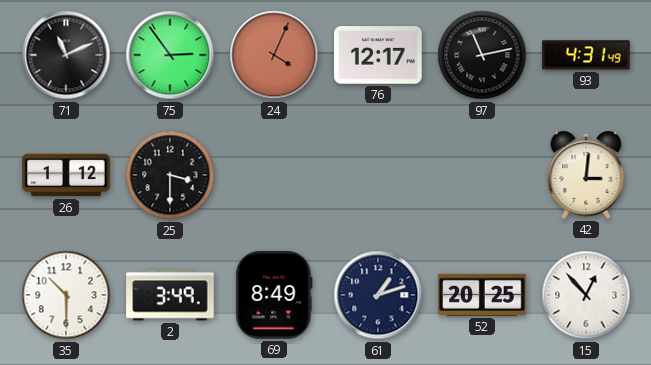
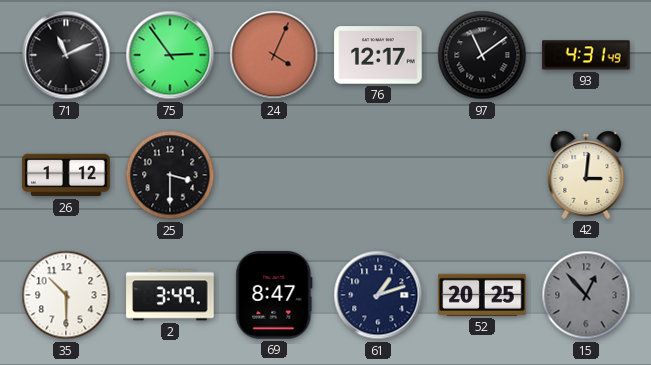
97: 11:13 -> 11:09 (482, 55)
69: 8:49 -> 8:47 (274, 295)
15 dial: white -> grey (586, 295)
